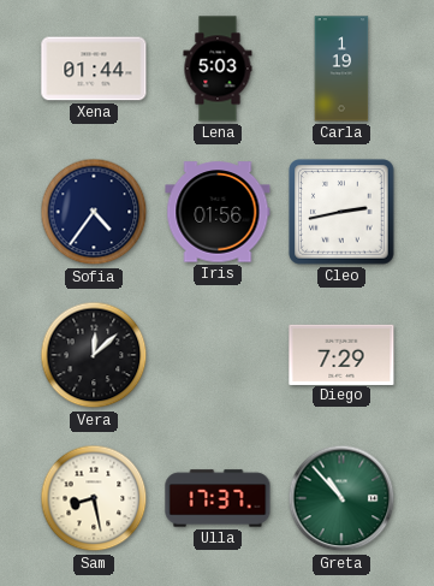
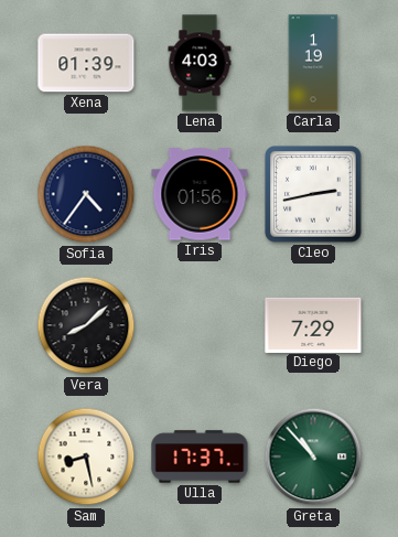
Xena: 01:44 -> 01:39 (86, 63)
Lena: 5:03 -> 4:03 (200, 63)
Vera: 12:08 -> 8:08 (86, 325)
